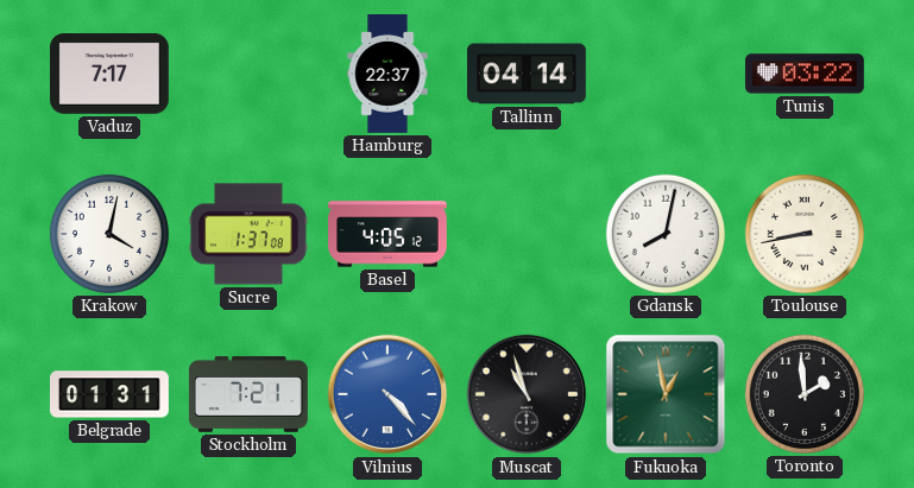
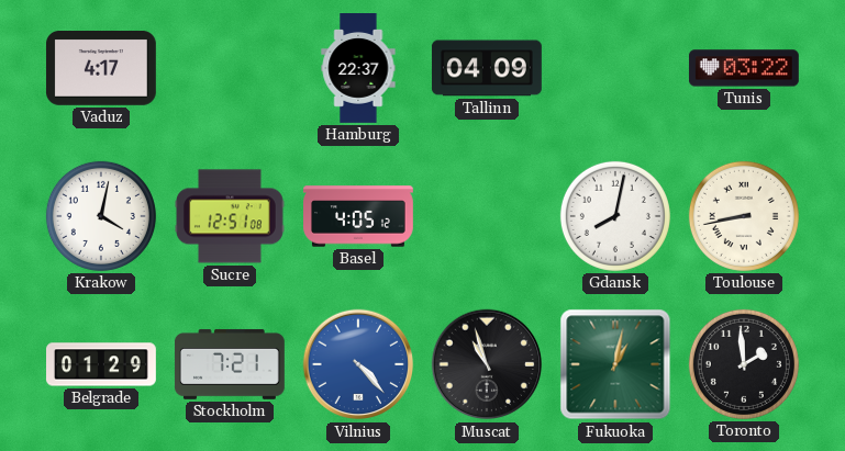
Vaduz: 7:17 -> 4:17 (101, 69)
Tallinn: 04:14 -> 04:09 (487, 68)
Sucre: 1:37 -> 12:51 (230, 216)
Belgrade: 01:31 -> 01:29 (102, 364)
Fukuoka: 12:58 -> 1:02 (615, 364)
